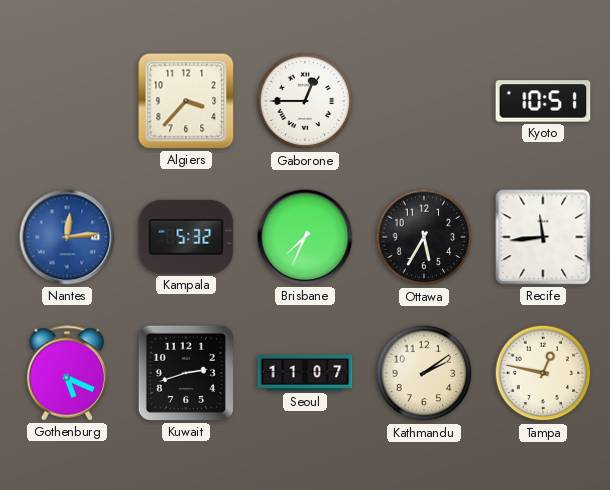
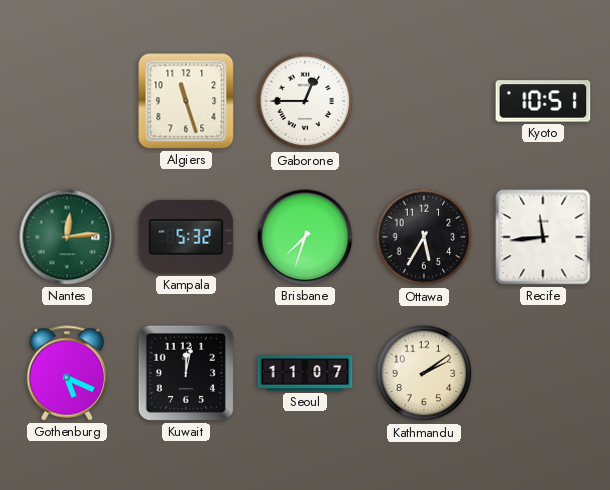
Algiers: 3:37 -> 11:27 (186, 101)
Nantes dial: blue -> green (67, 237)
Brisbane: 7:34 -> 7:33 (305, 237)
Kuwait: 2:42 -> 12:02 (186, 373)
Tampa: 12:47 -> none (543, 373)
